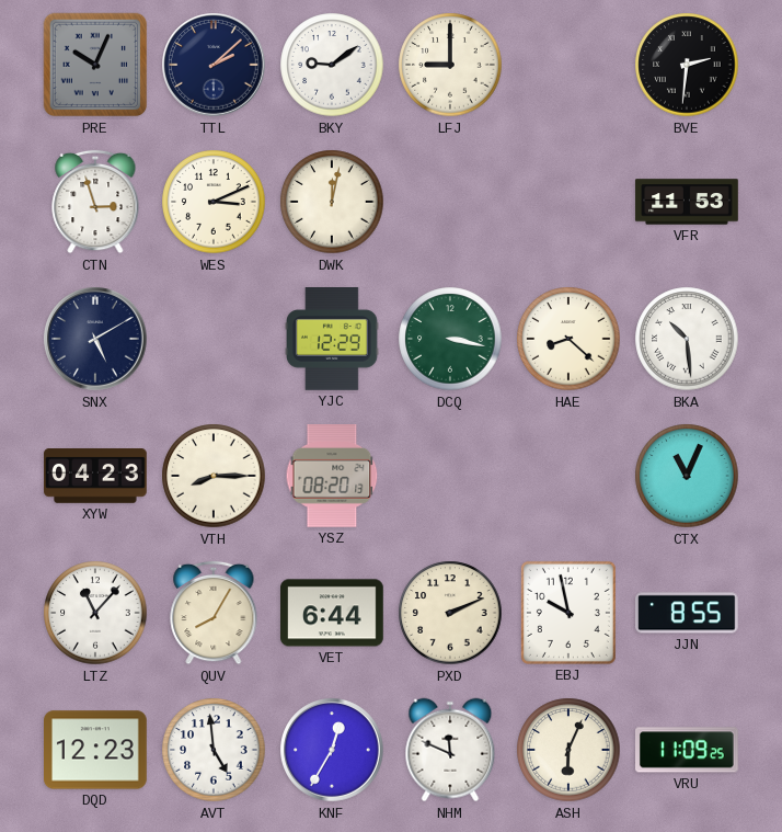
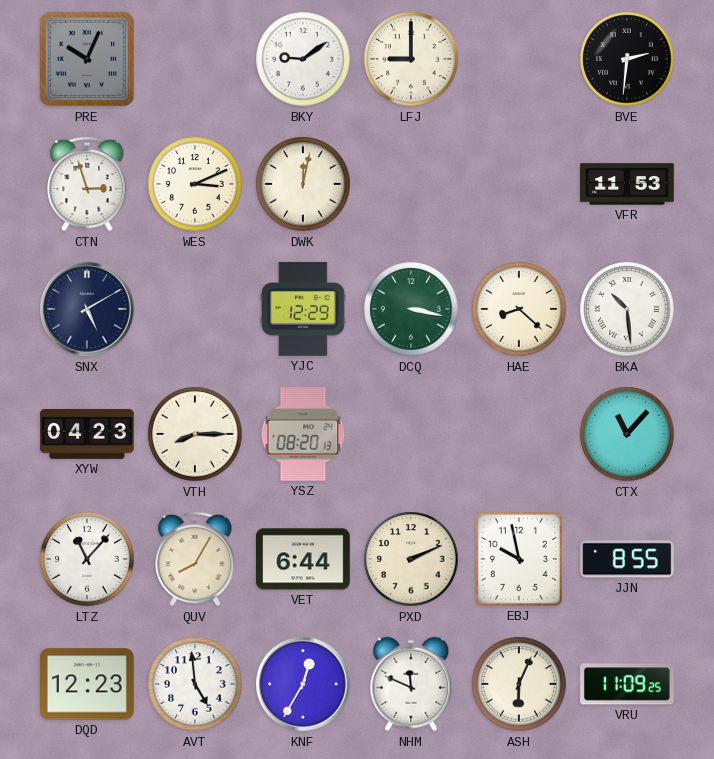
TTL: 2:08 -> none (214, 65)
CTX: 11:04 -> 11:07 (627, 434)
